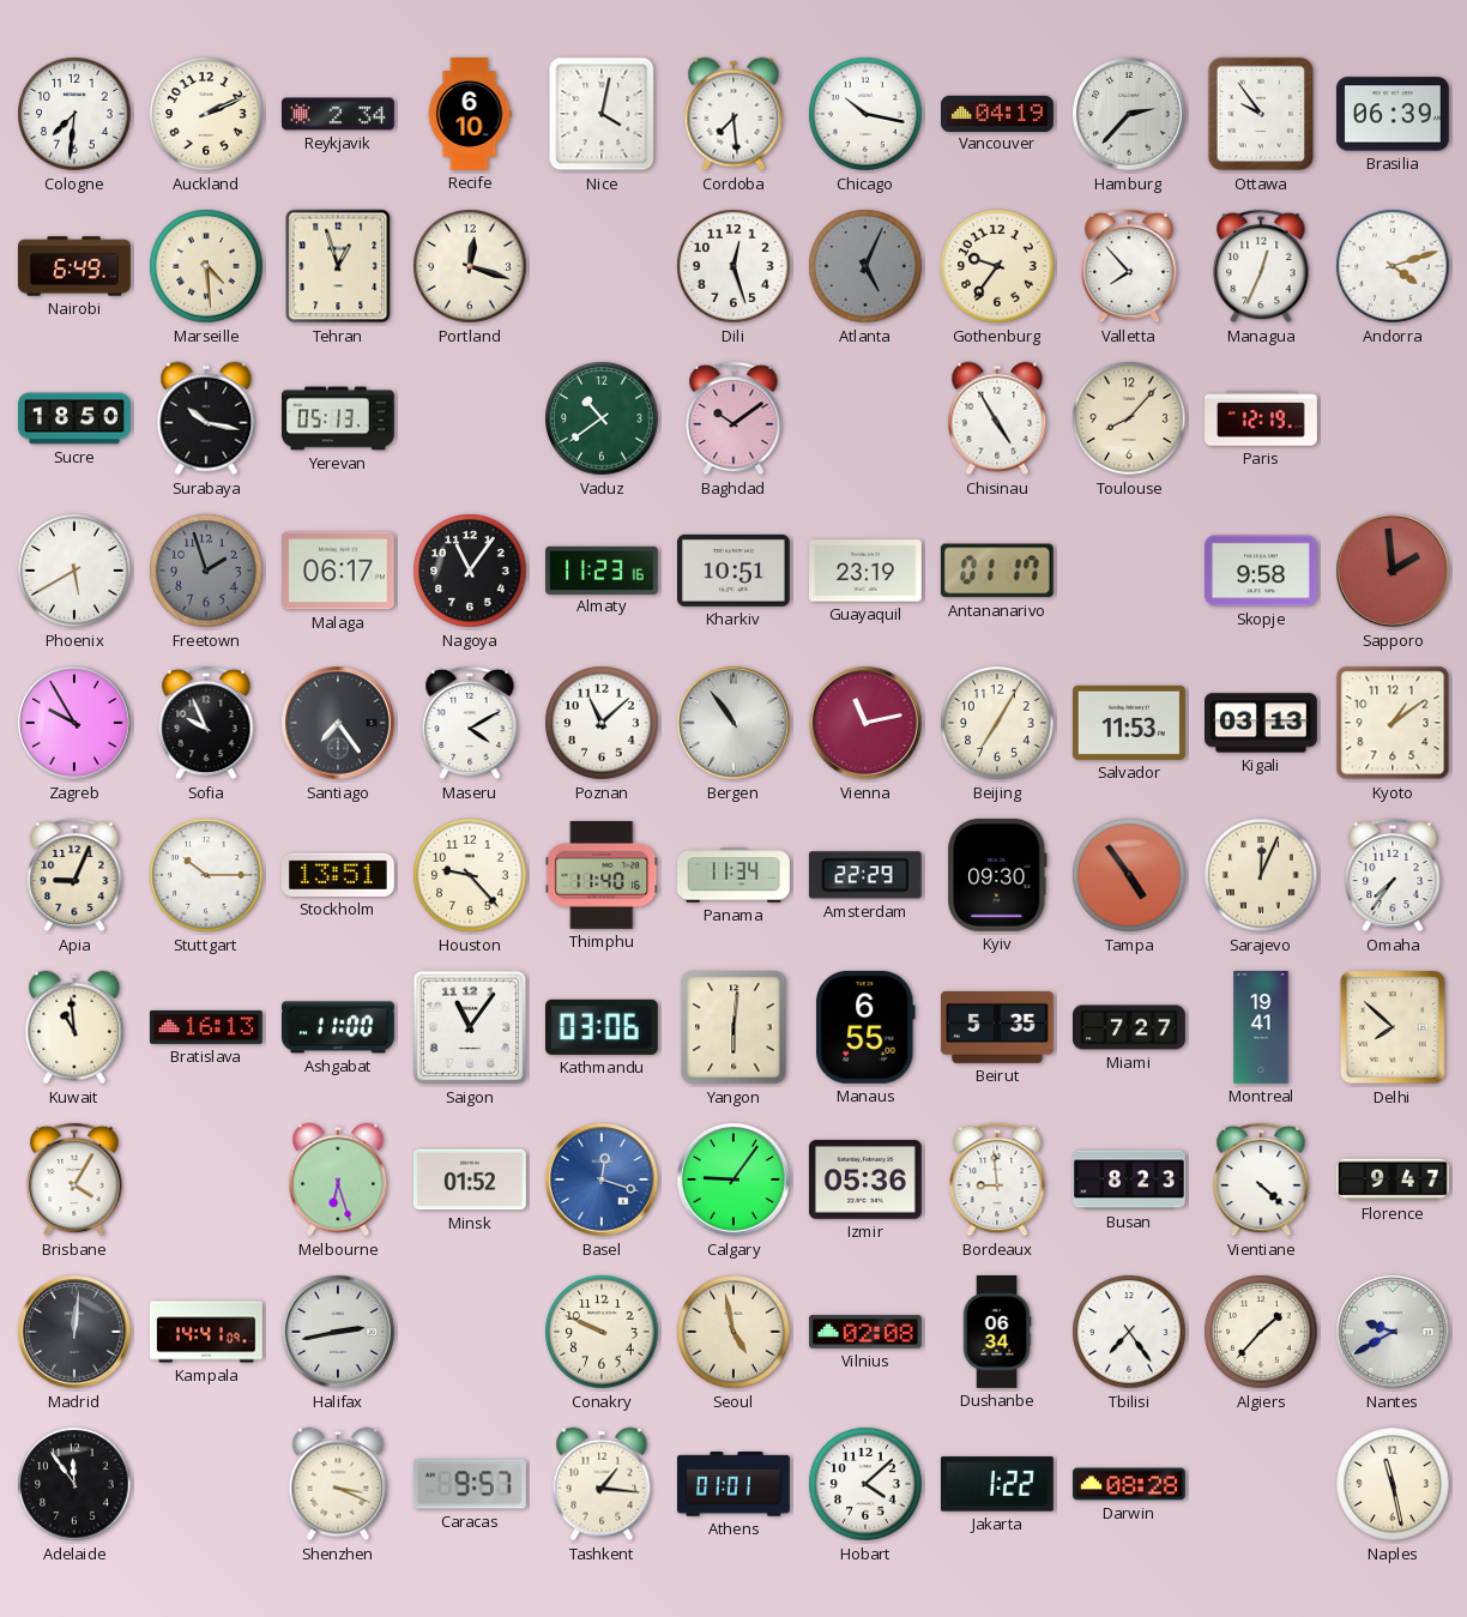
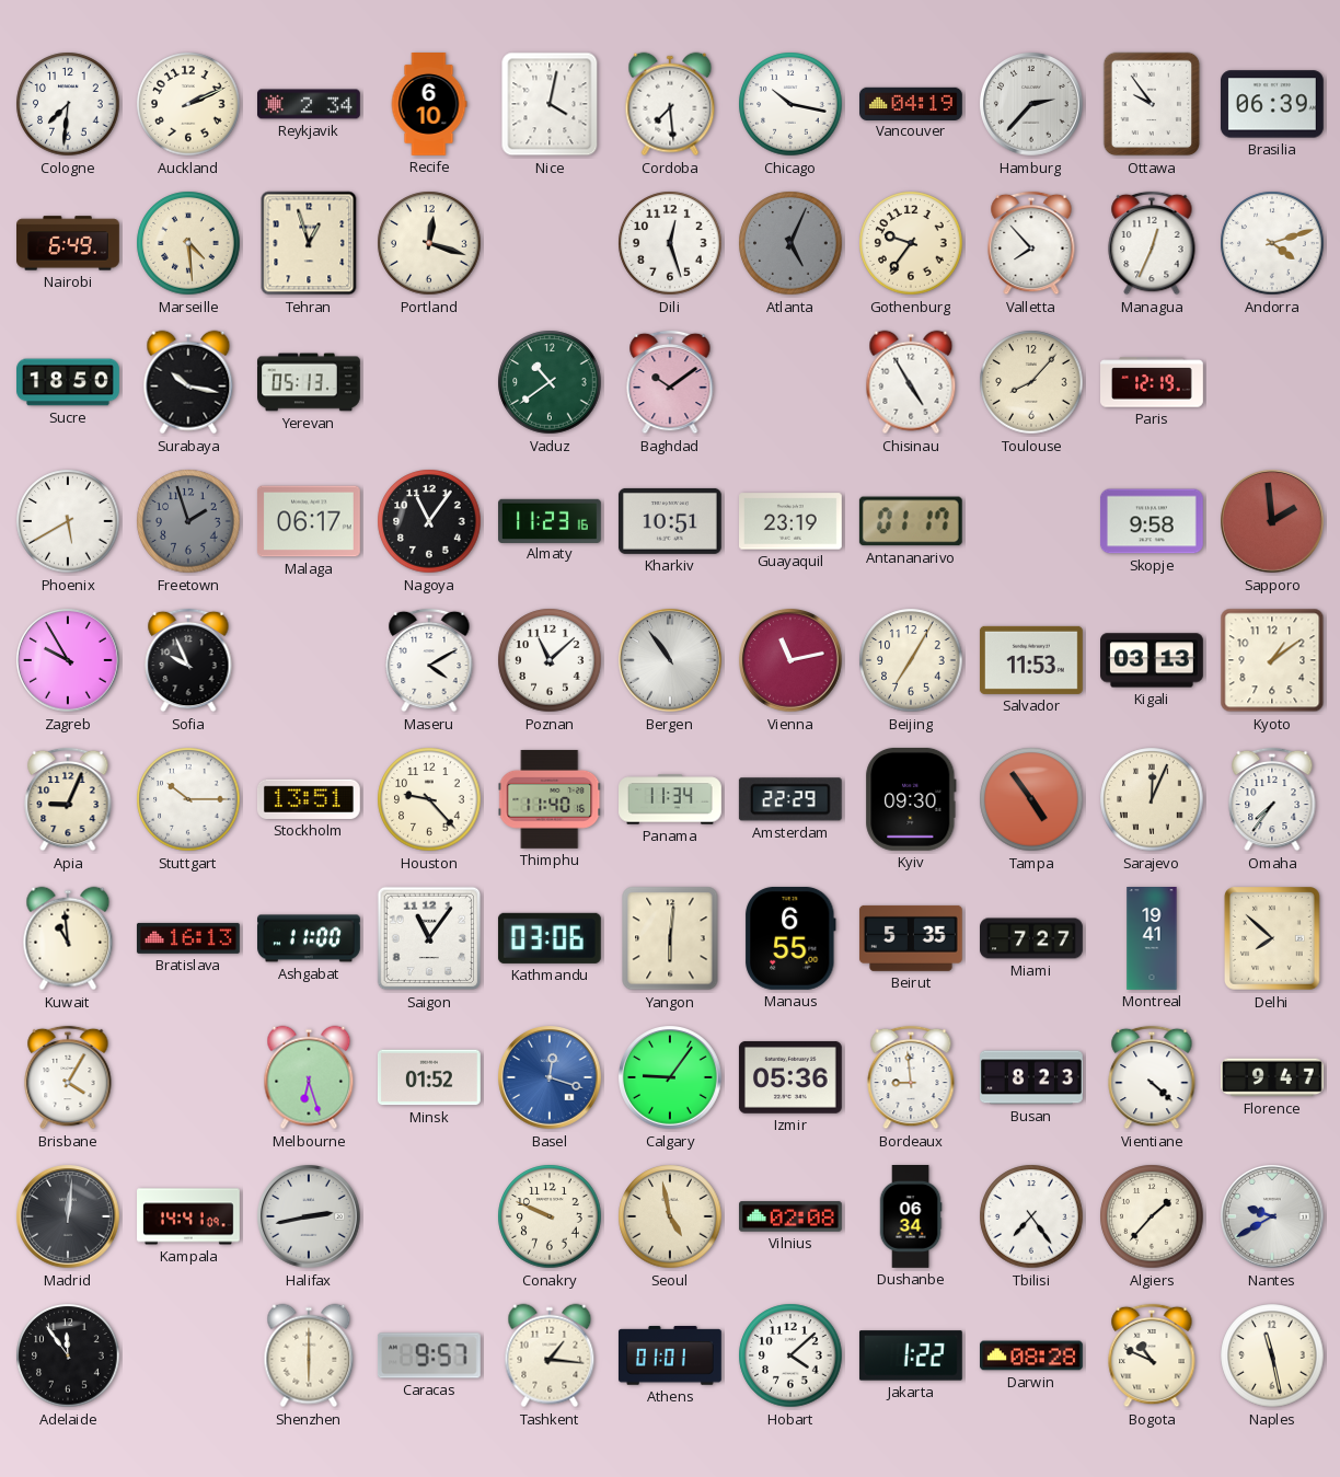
Santiago: 7:24 -> none (339, 724)
Shenzhen: 3:19 -> 6:00 (309, 1355)
Bogota: none -> 10:49 (1152, 1355)
